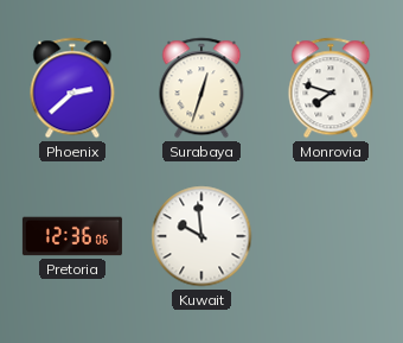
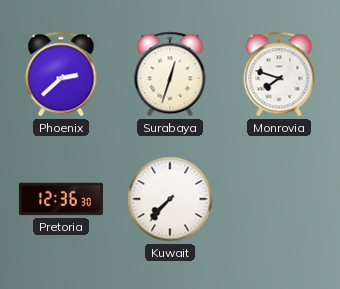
Pretoria: 12:36:06 -> 12:36:30 (61, 199)
Kuwait: 9:59 -> 7:37 (170, 199)
